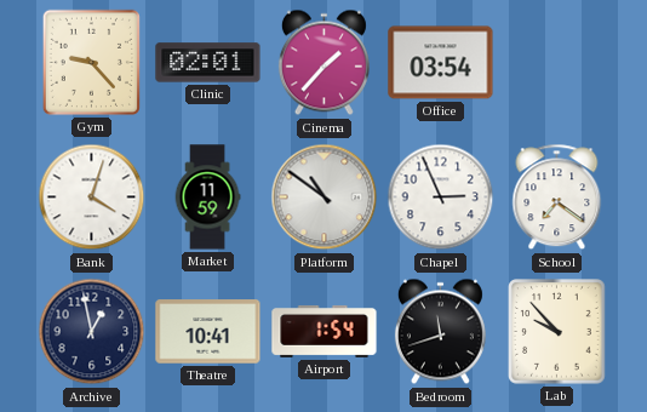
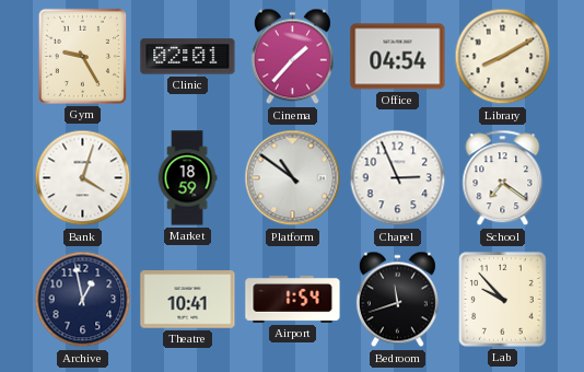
Gym: 9:23 -> 9:25 (82, 56)
Office: 03:54 -> 04:54 (398, 57)
Library: none -> 8:10 (503, 57)
Market: 11:59 -> 18:59 (187, 178)
